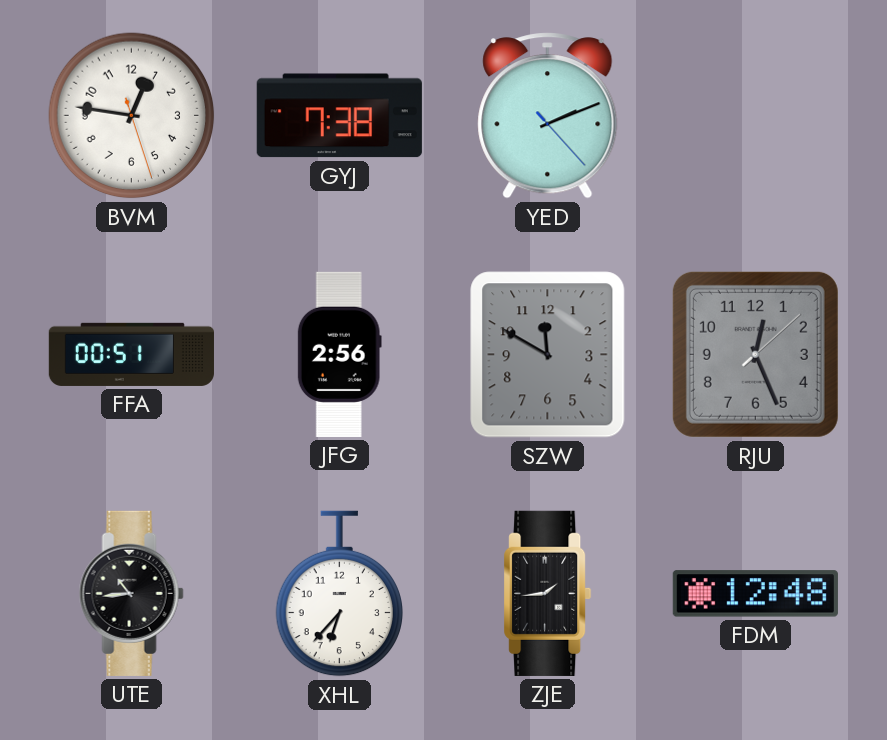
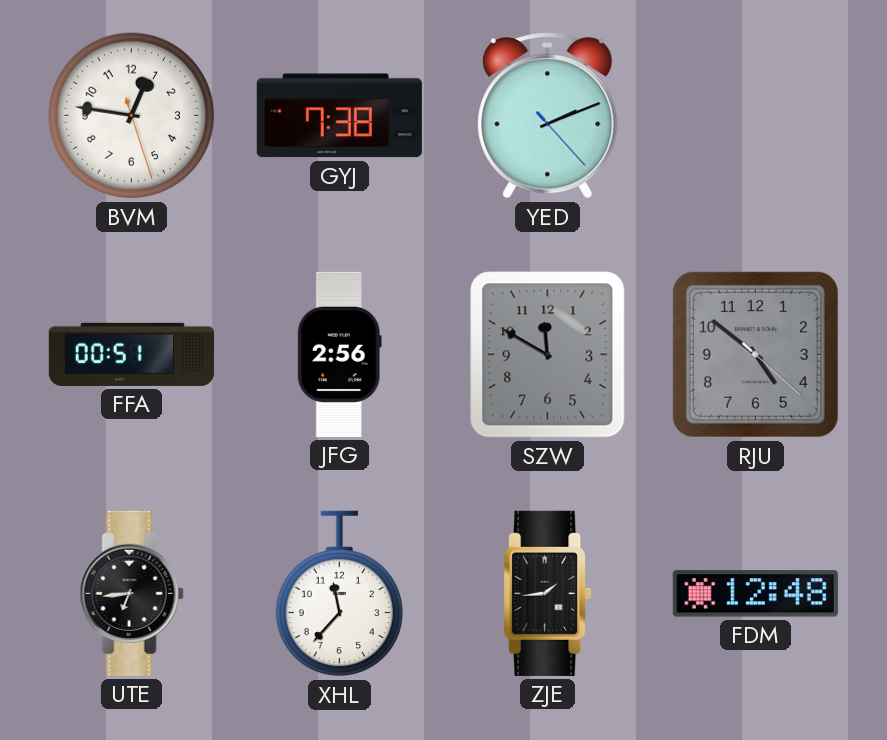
RJU: 12:26 -> 4:51 (755, 354)
UTE: 10:44 -> 6:44 (131, 593)
XHL: 6:37 -> 11:37 (339, 594)
